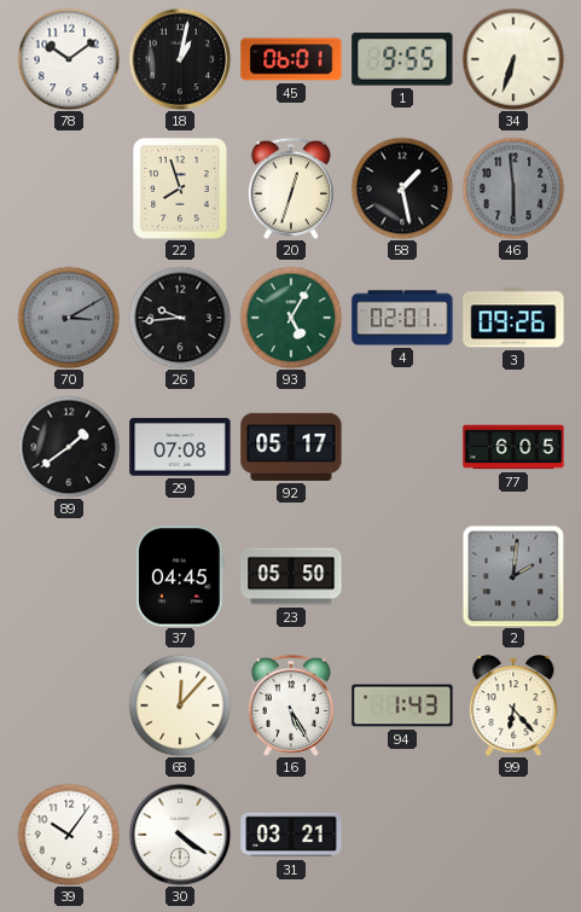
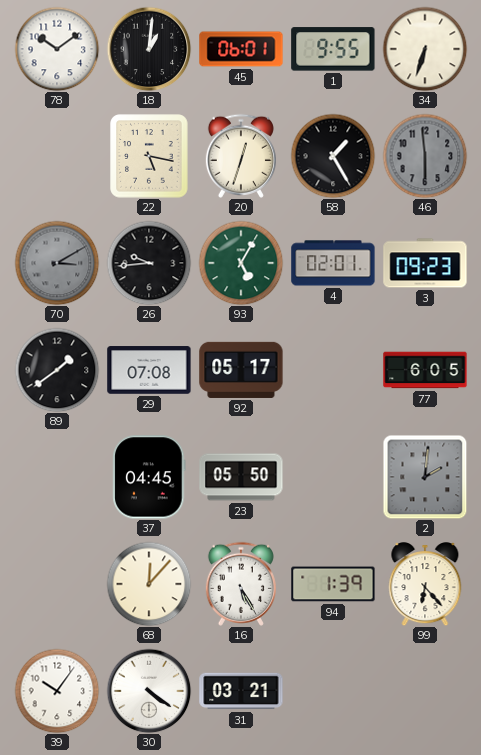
18: 1:02 -> 1:01 (149, 49)
22: 7:57 -> 5:17 (149, 156)
58: 1:28 -> 1:25 (333, 156)
3: 09:26 -> 09:23 (425, 263)
94: 1:43 -> 1:39 (333, 584)
